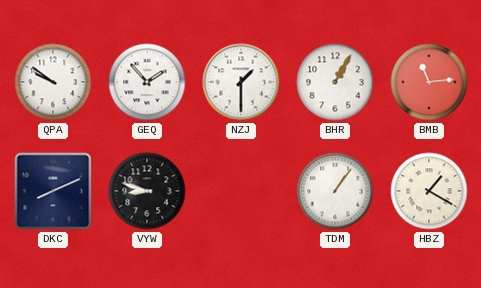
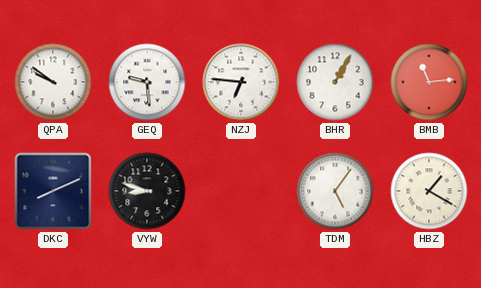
GEQ: 1:53 -> 9:29 (147, 82)
NZJ: 1:30 -> 6:46 (241, 82)
TDM: 1:06 -> 5:06 (335, 191)
